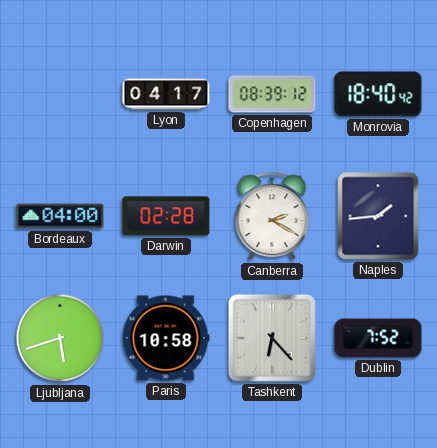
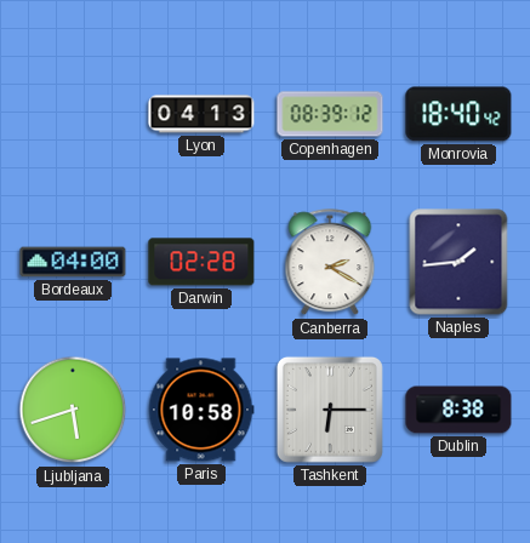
Lyon: 04:17 -> 04:13 (201, 114)
Tashkent: 6:23 -> 6:15 (330, 410)
Dublin: 7:52 -> 8:38 (458, 410)
